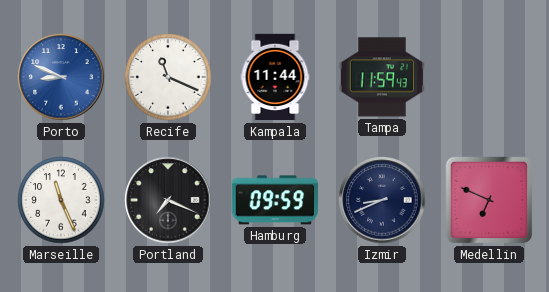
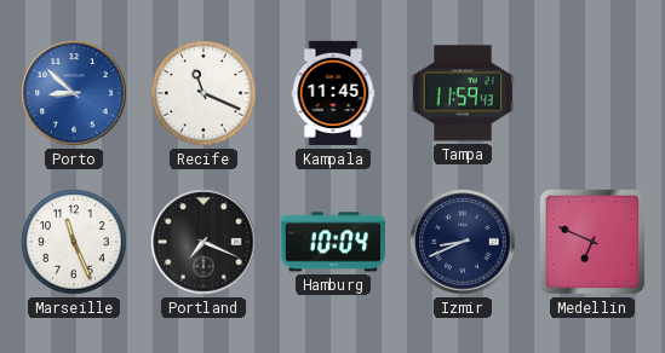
Porto: 8:49 -> 8:52 (74, 93)
Kampala: 11:44 -> 11:45 (333, 93)
Hamburg: 09:59 -> 10:04 (332, 242)
